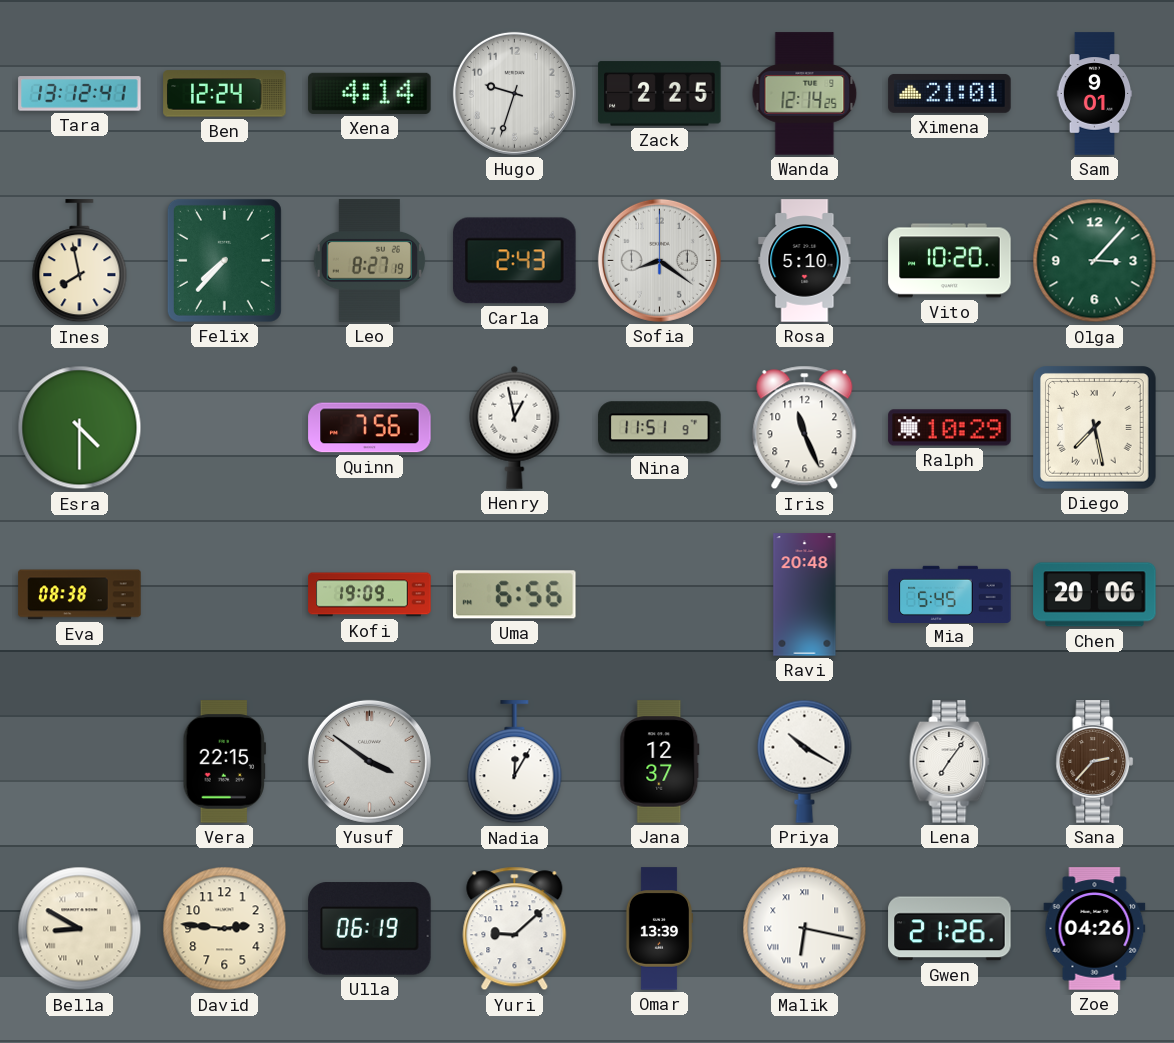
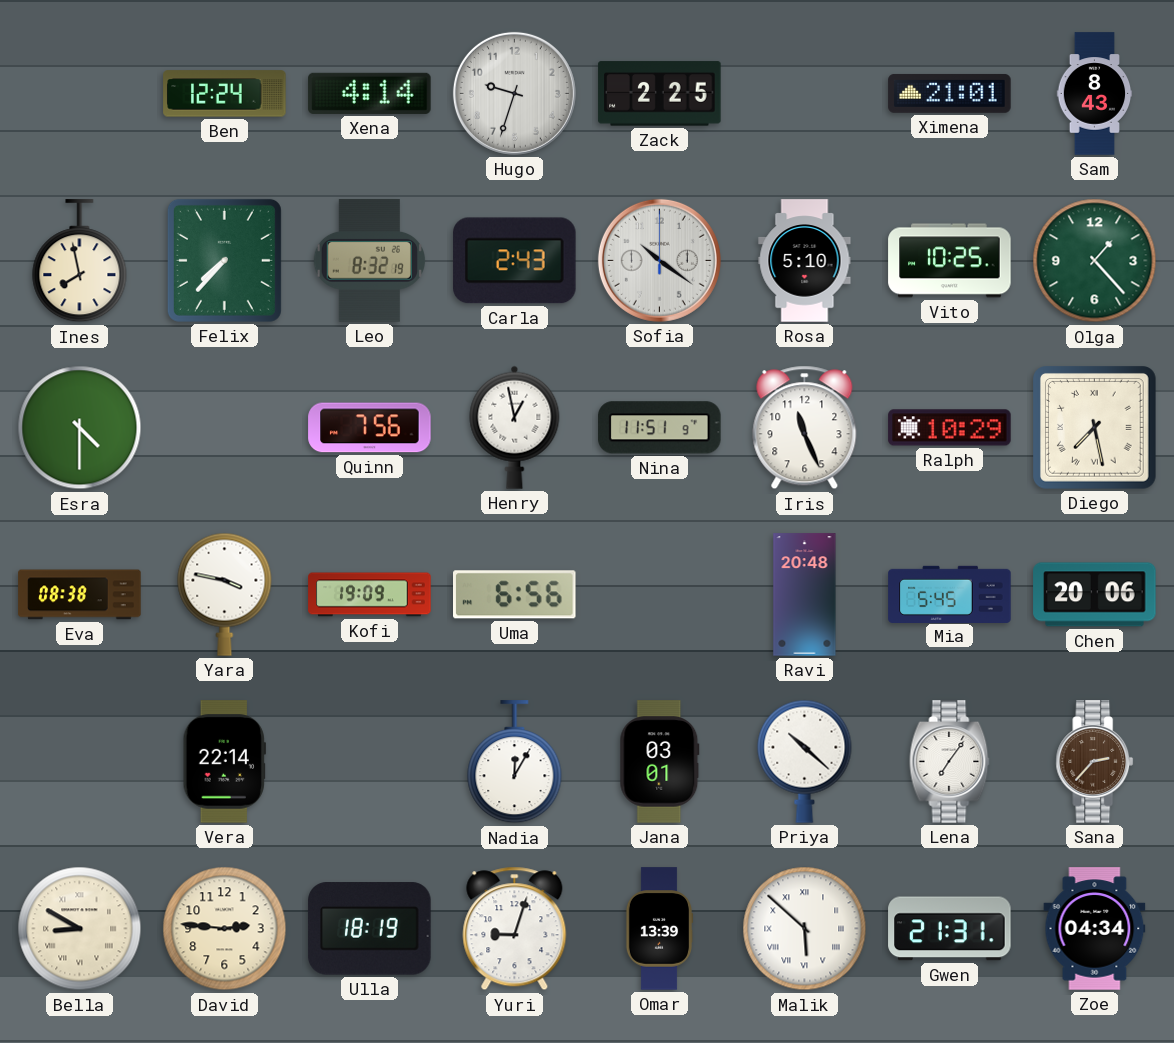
Tara: 13:12 -> none (80, 94)
Wanda: 12:14 -> none (805, 94)
Sam: 9:01 -> 8:43 (1095, 94)
Leo: 8:27 -> 8:32 (369, 261)
Sofia: 8:21 -> 10:21 (659, 260)
Vito: 10:20 -> 10:25 (950, 261)
Olga: 3:07 -> 1:23 (1095, 261)
Yara: none -> 3:47 (225, 594)
Vera: 22:15 -> 22:14 (224, 762)
Yusuf: 3:51 -> none (369, 761)
Jana: 12:37 -> 03:01 (660, 762)
Priya: 10:20 -> 10:22 (805, 761)
Ulla: 06:19 -> 18:19 (370, 929)
Yuri: 9:08 -> 9:03 (515, 929)
Malik: 6:17 -> 5:52 (805, 929)
Gwen: 21:26 -> 21:31 (950, 929)
Zoe: 04:26 -> 04:34 (1095, 929)
